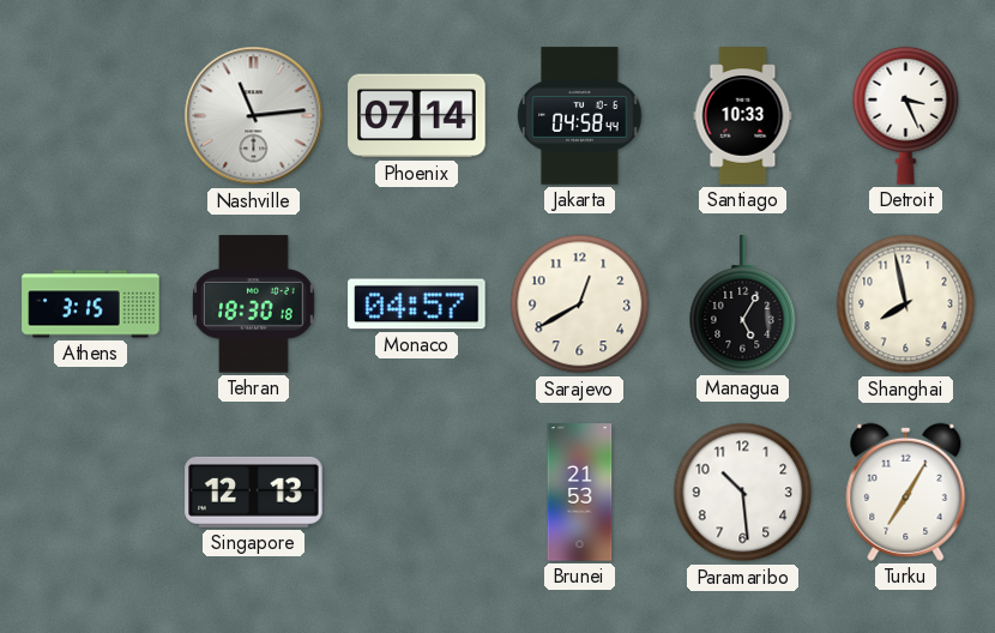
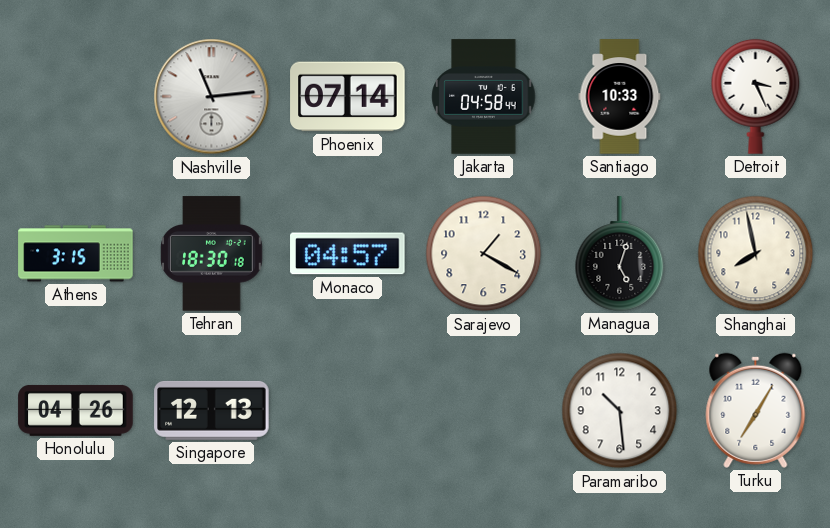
Sarajevo: 12:40 -> 1:20 (484, 254)
Managua: 5:05 -> 5:03 (620, 254)
Honolulu: none -> 04:26 (76, 410)
Brunei: 21:53 -> none (580, 493)
